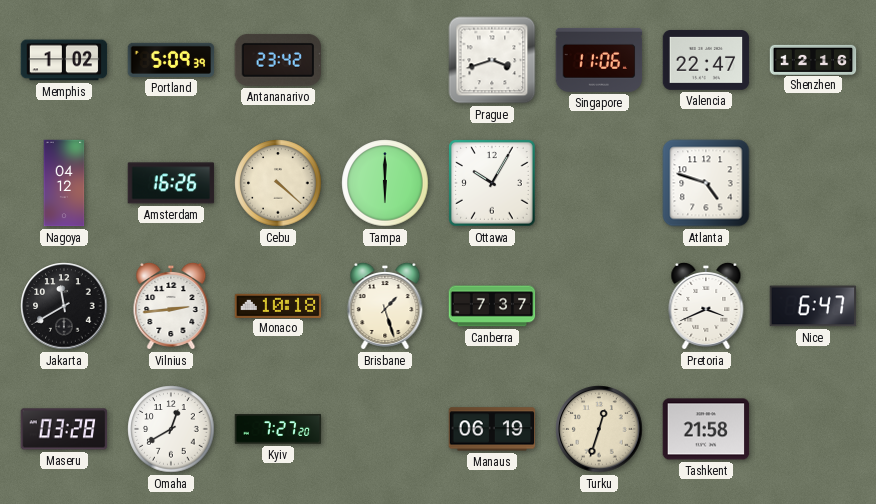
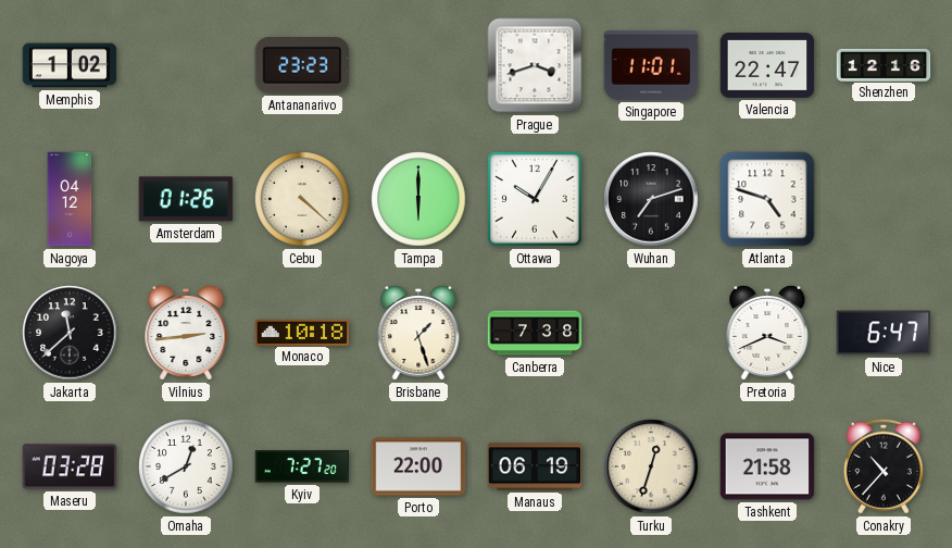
Portland: 5:09 -> none (171, 60)
Antananarivo: 23:42 -> 23:23 (302, 65)
Singapore: 11:06 -> 11:01 (651, 65)
Amsterdam: 16:26 -> 01:26 (186, 199)
Wuhan: none -> 7:12 (651, 199)
Jakarta: 11:40 -> 11:38 (70, 333)
Canberra: 7:37 -> 7:38 (535, 333)
Porto: none -> 22:00 (418, 466)
Conakry: none -> 10:37 (884, 466)
